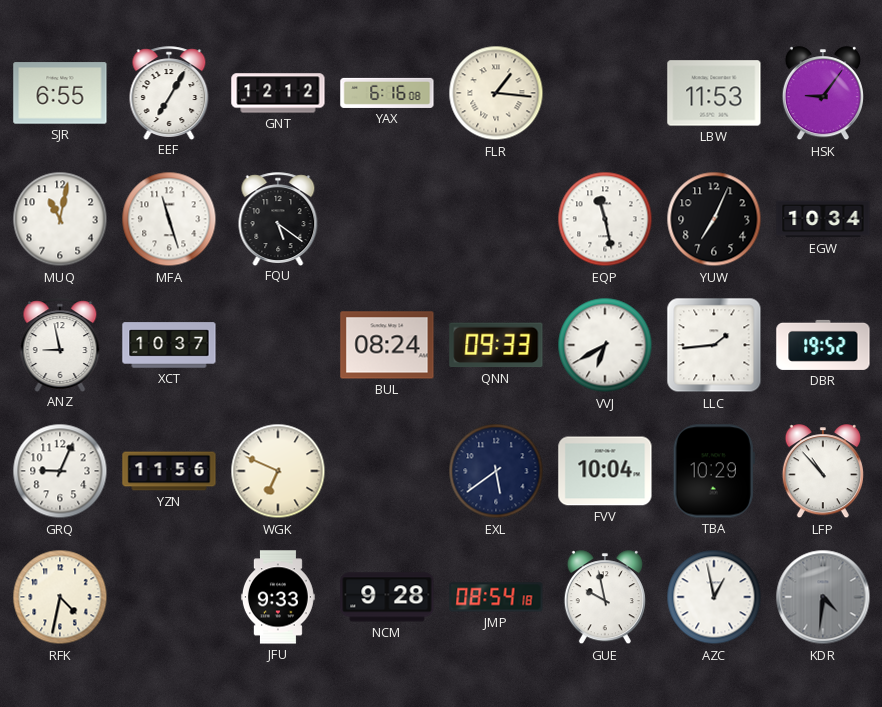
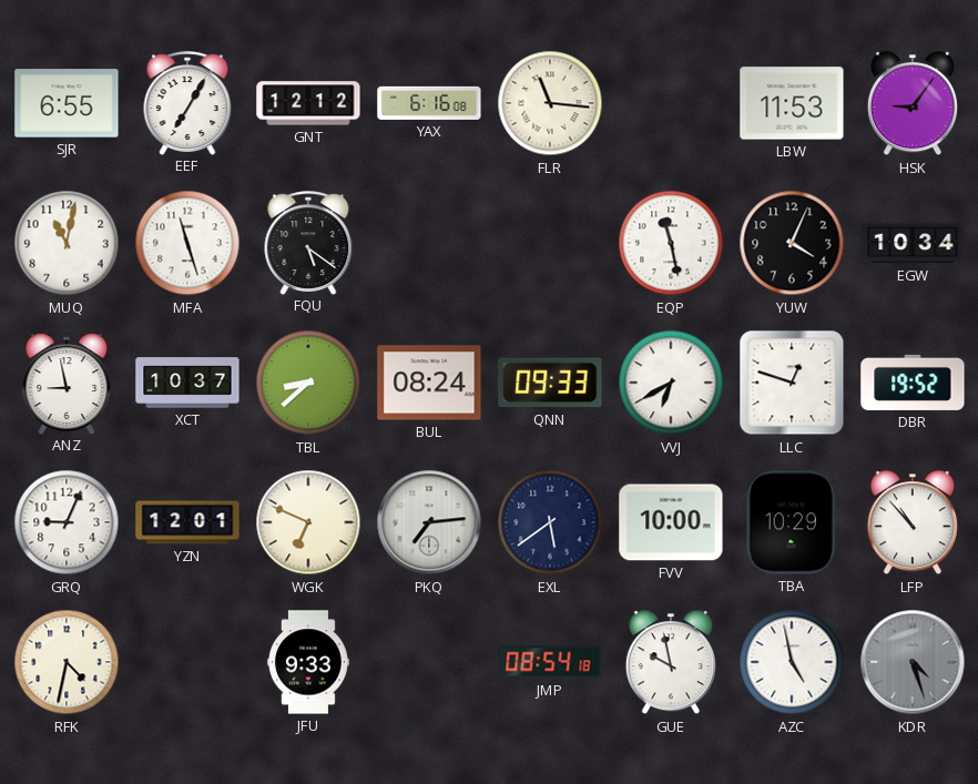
FLR: 1:16 -> 11:16 (550, 103)
YUW: 7:04 -> 4:04 (792, 243)
TBL: none -> 8:38 (308, 383)
LLC: 1:44 -> 12:48 (792, 383)
YZN: 11:56 -> 12:01 (187, 522)
PKQ: none -> 7:14 (429, 522)
FVV: 10:04 -> 10:00 (671, 522)
NCM: 9:28 -> none (387, 597)
AZC: 12:58 -> 4:58 (792, 662)
KDR: 4:31 -> 4:27 (913, 662)
